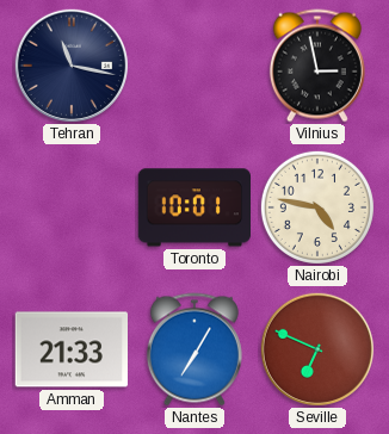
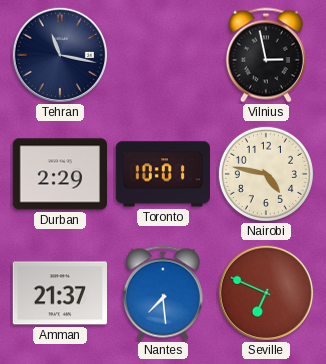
Durban: none -> 2:29 (59, 174)
Amman: 21:33 -> 21:37 (59, 293)
Nantes: 7:05 -> 7:29 (163, 293)
